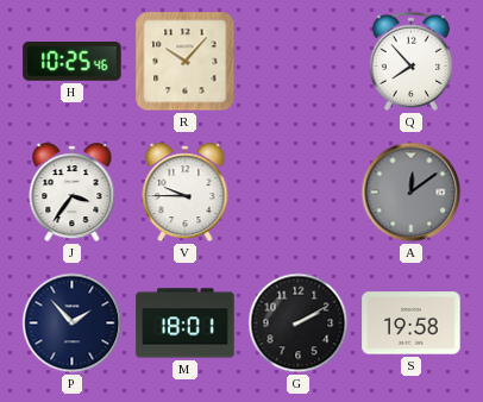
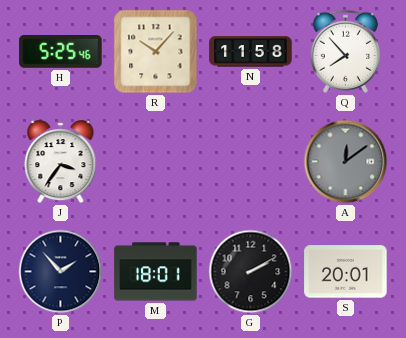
H: 10:25 -> 5:25 (61, 52)
N: none -> 11:58 (251, 52)
V: 9:45 -> none (186, 193)
S: 19:58 -> 20:01 (346, 272)
